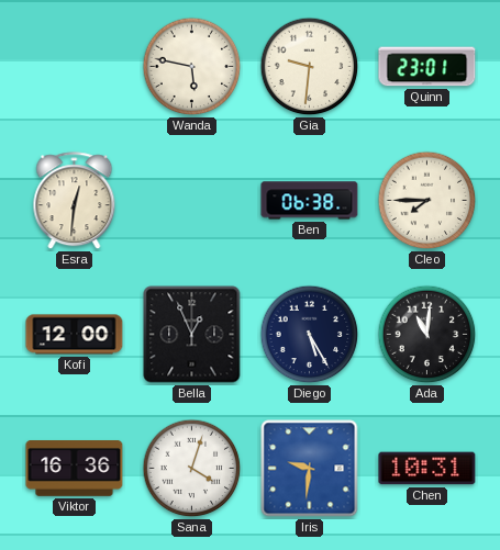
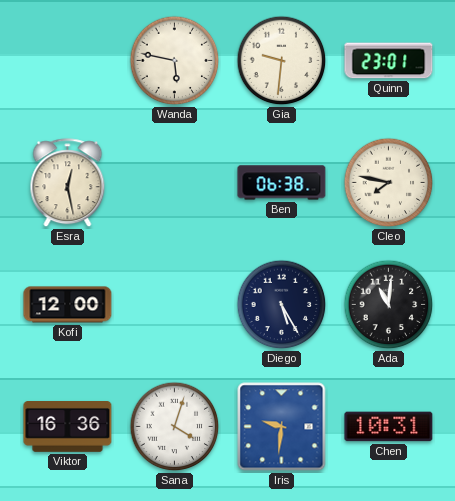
Esra: 12:31 -> 12:28 (68, 183)
Cleo: 7:45 -> 7:47 (389, 183)
Bella: 12:56 -> none (192, 335)
